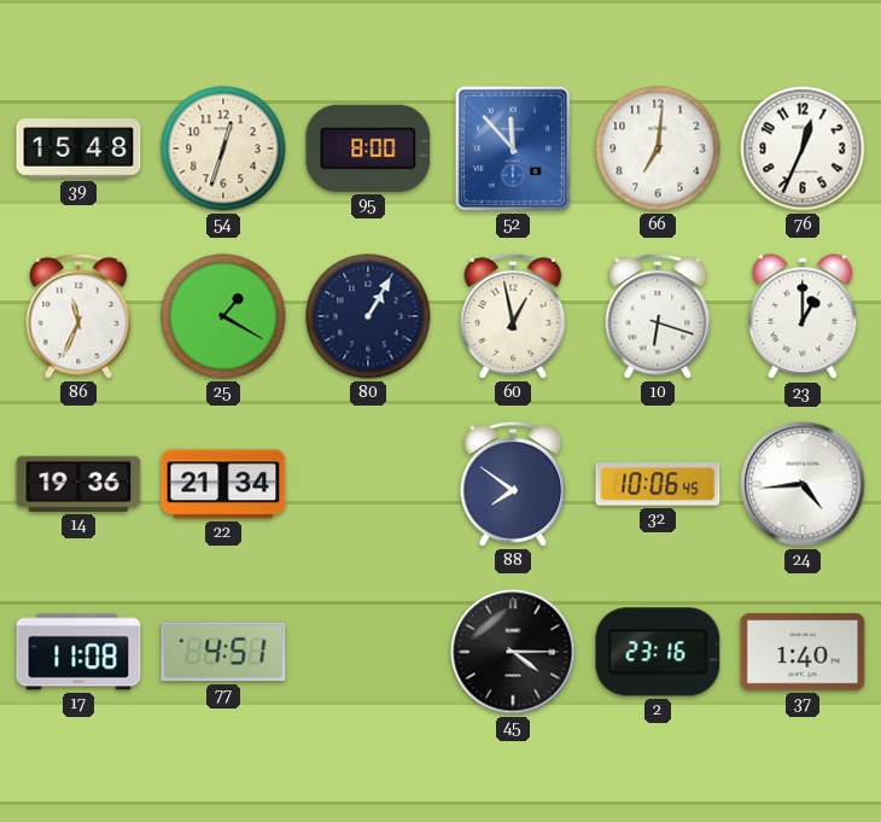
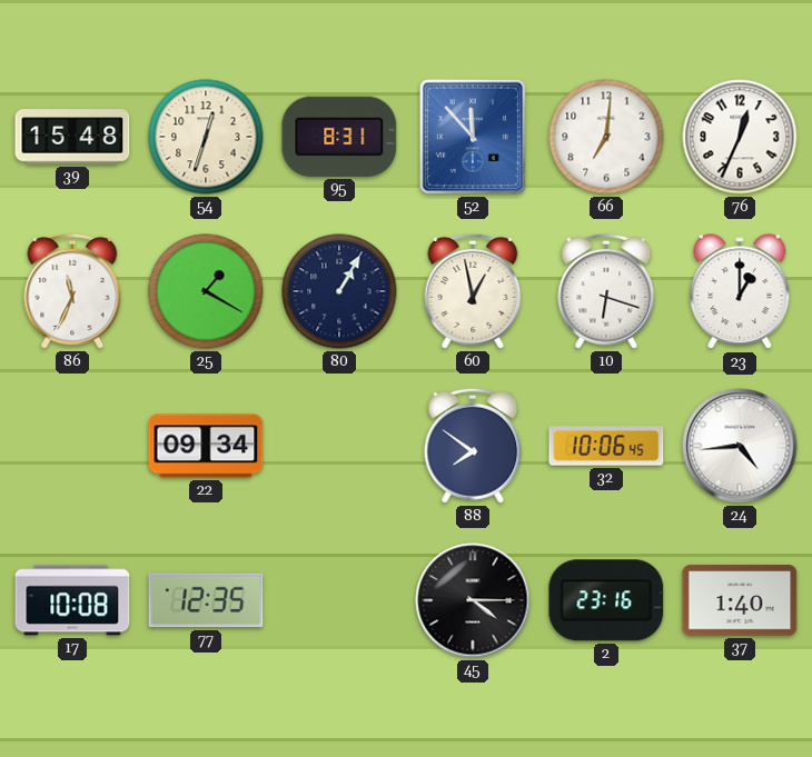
95: 8:00 -> 8:31 (339, 137)
14: 19:36 -> none (78, 484)
22: 21:34 -> 09:34 (206, 446)
17: 11:08 -> 10:08 (72, 600)
77: 4:51 -> 12:35 (206, 600)
